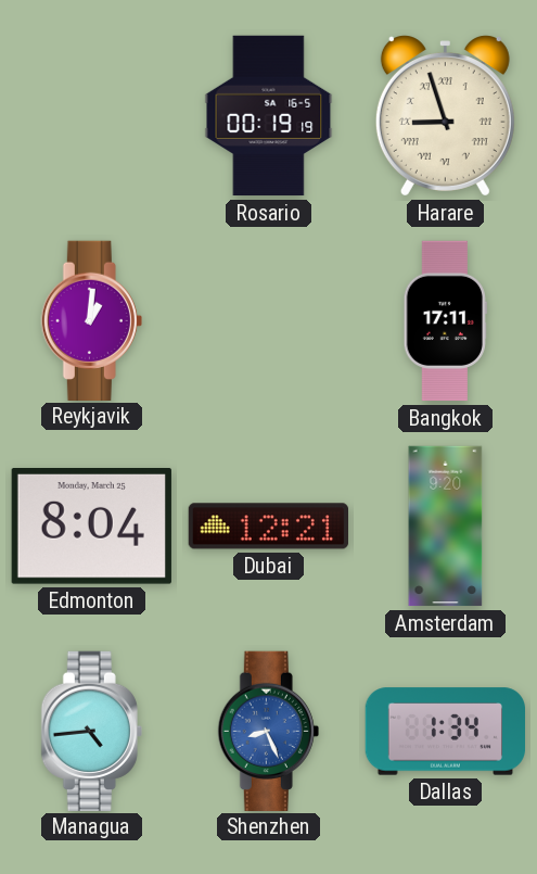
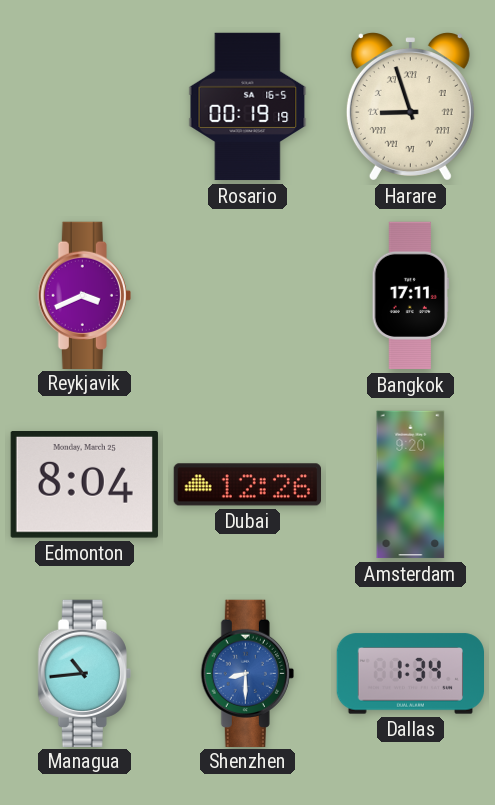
Reykjavik: 1:01 -> 3:41 (84, 295)
Dubai: 12:21 -> 12:26 (247, 485)
Managua: 4:44 -> 10:44 (84, 673)
Shenzhen: 8:26 -> 8:30 (247, 673)
